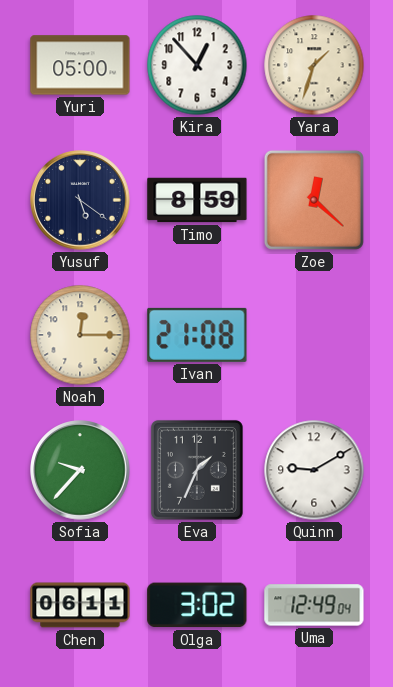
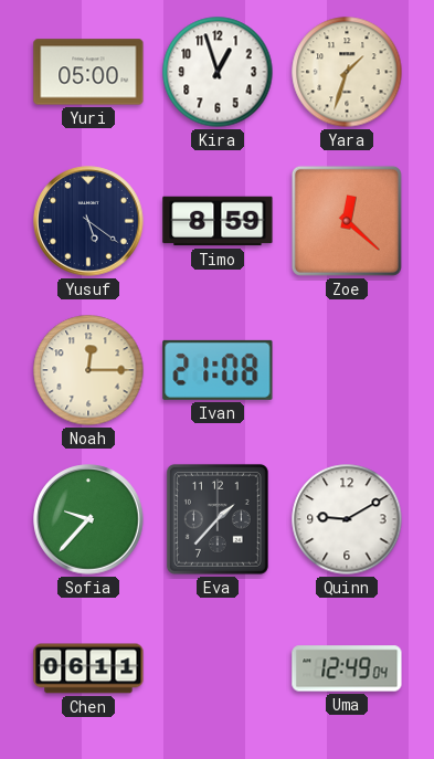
Kira: 12:53 -> 12:57 (218, 72)
Eva: 1:34 -> 1:37 (218, 519)
Olga: 3:02 -> none (197, 605)
